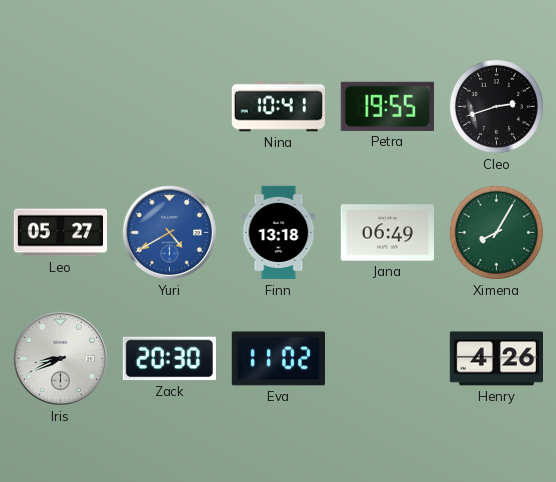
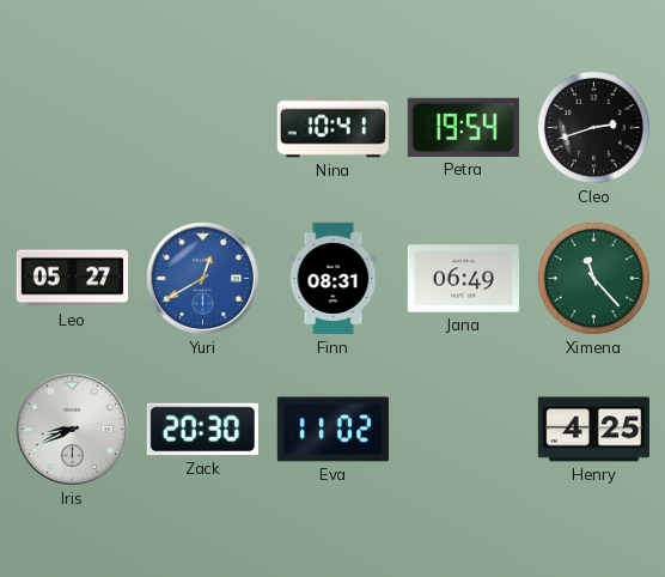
Petra: 19:55 -> 19:54 (463, 127)
Yuri: 4:40 -> 12:40 (202, 278)
Finn: 13:18 -> 08:31 (334, 279)
Ximena: 8:05 -> 11:23 (593, 278)
Henry: 4:26 -> 4:25 (593, 430)
